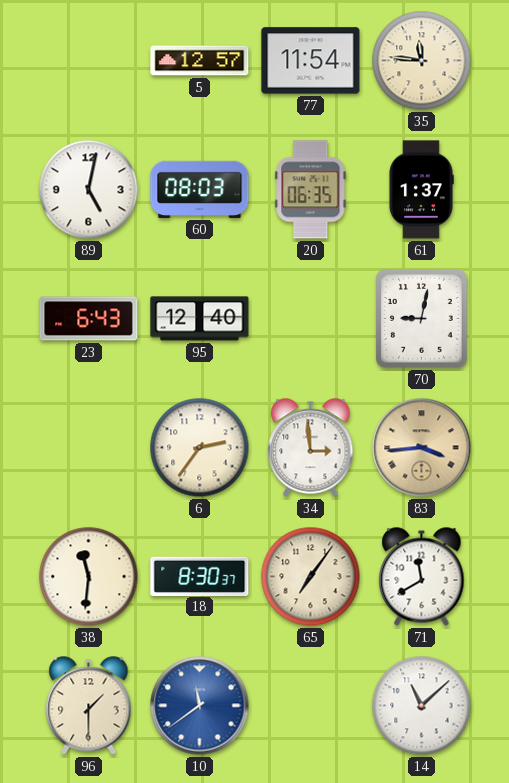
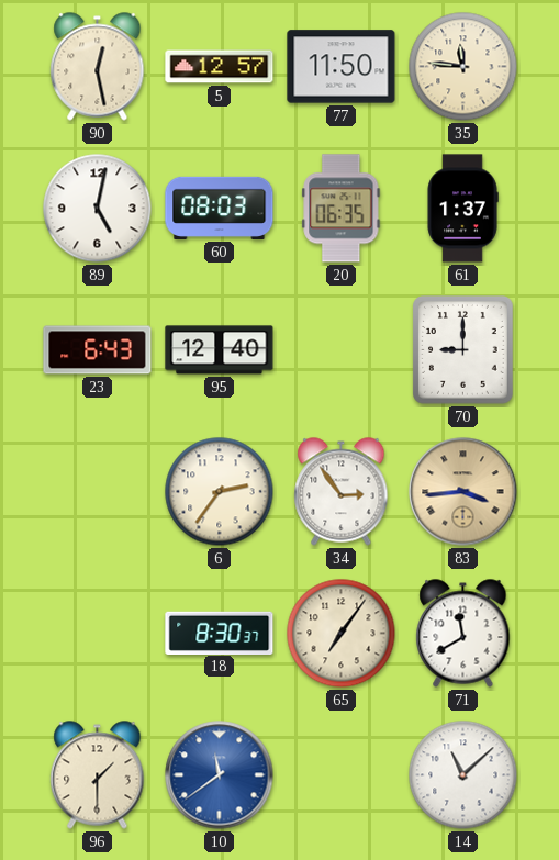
90: none -> 12:28 (98, 67)
77: 11:54 -> 11:50 (342, 67)
70: 9:02 -> 9:00 (463, 350)
34: 2:59 -> 2:54 (342, 492)
38: 11:31 -> none (89, 577)
